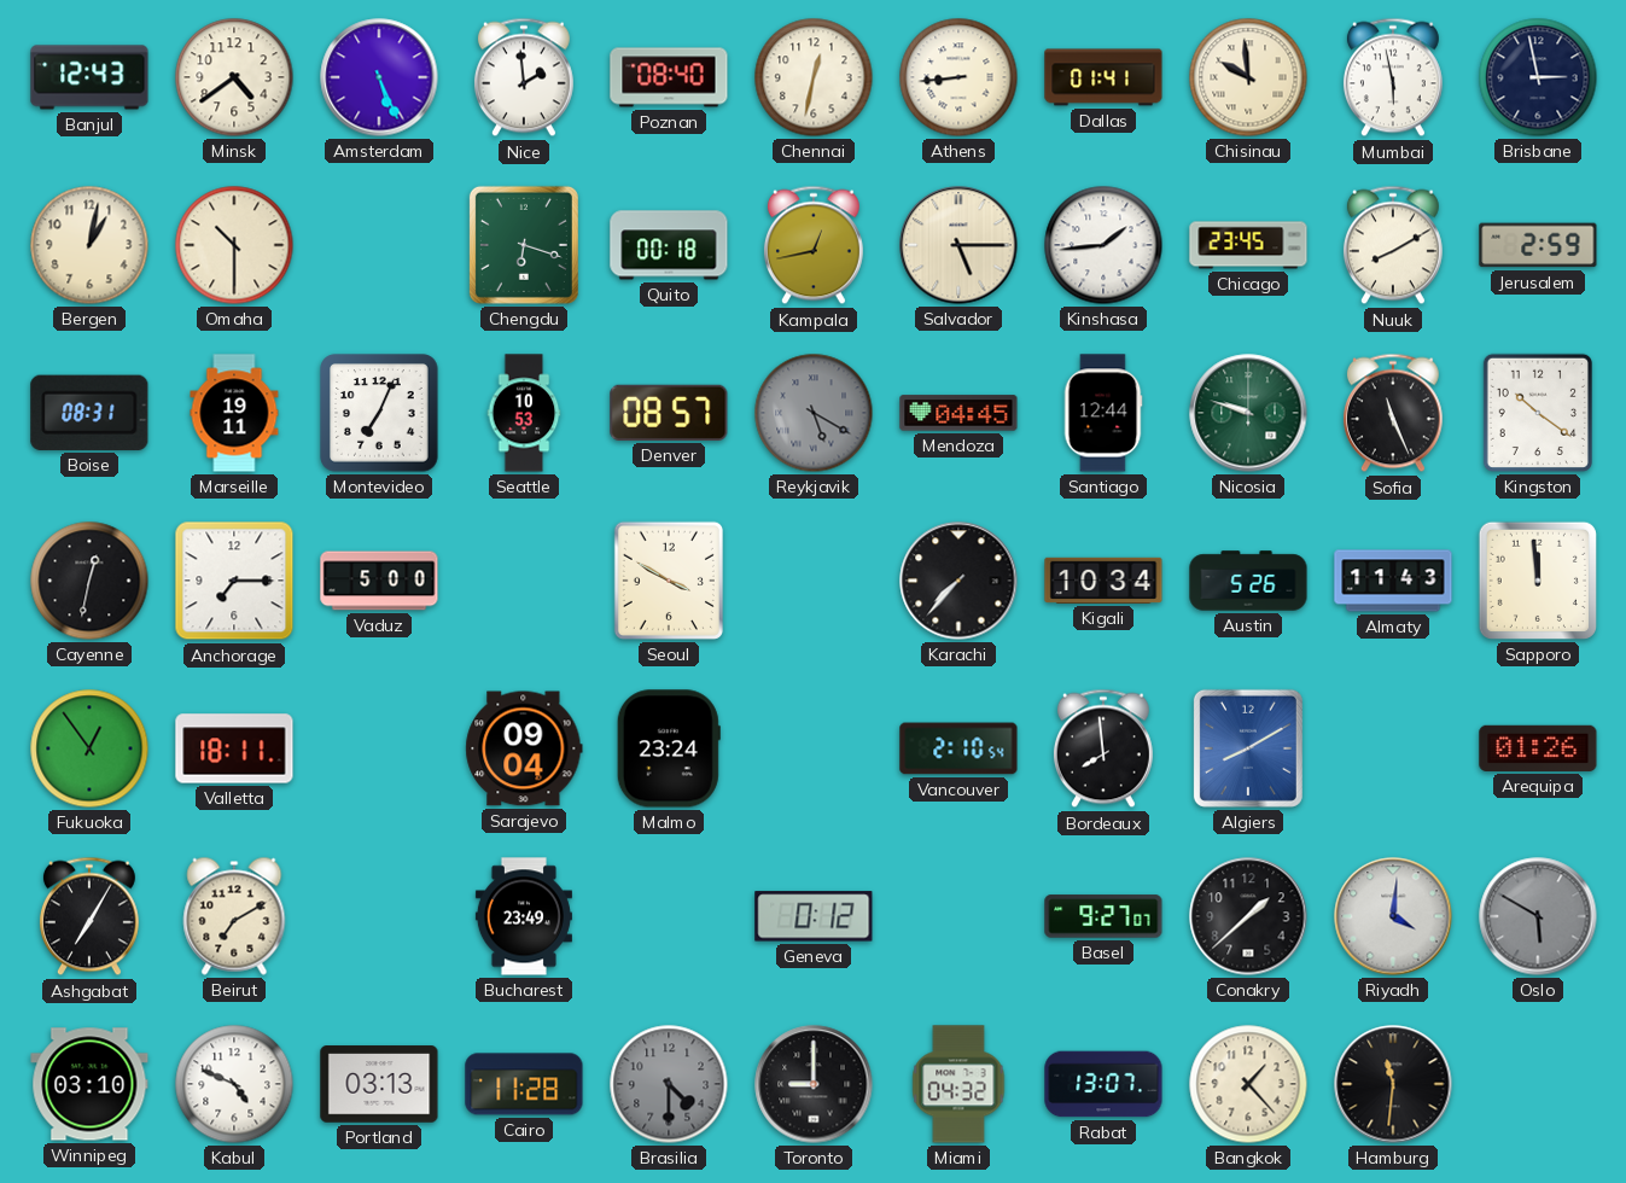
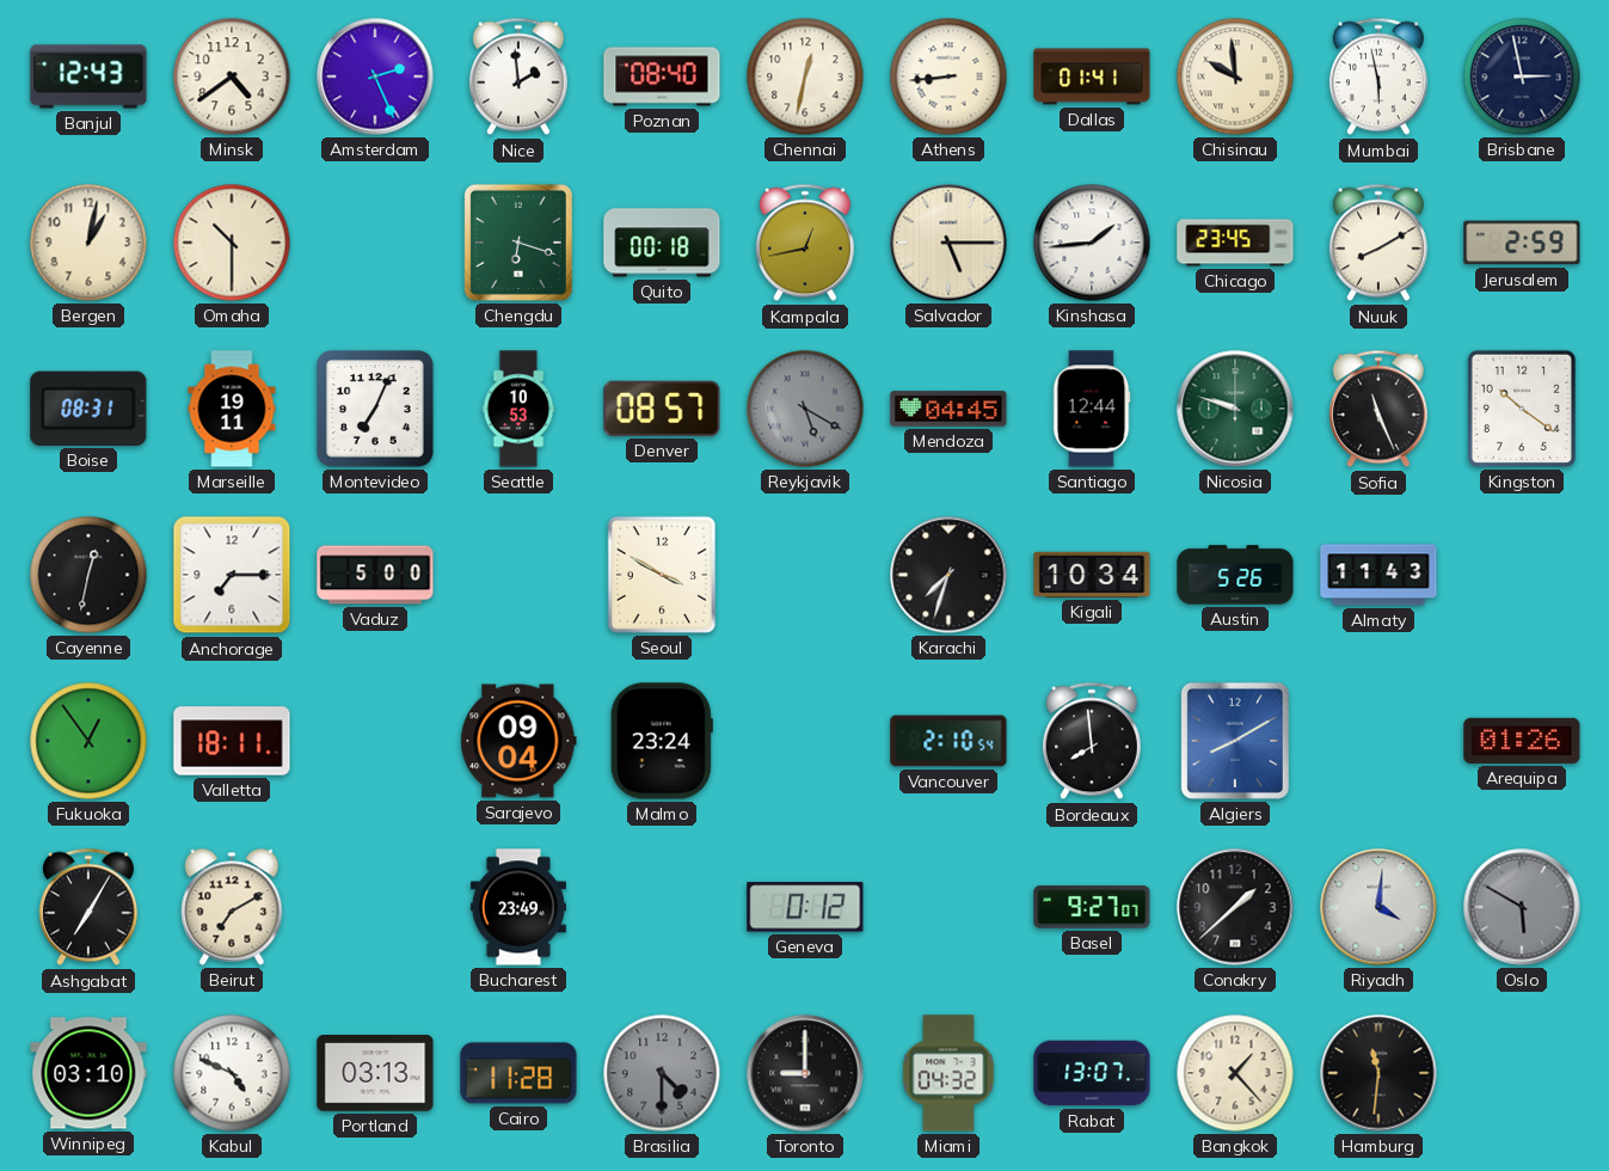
Amsterdam: 5:26 -> 2:26 (375, 76)
Karachi: 7:37 -> 7:33 (948, 575)
Sapporo: 11:59 -> none (1538, 581)
